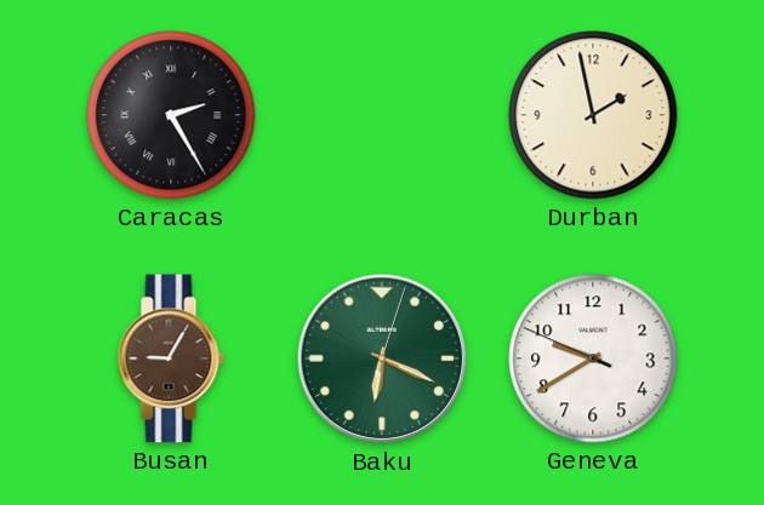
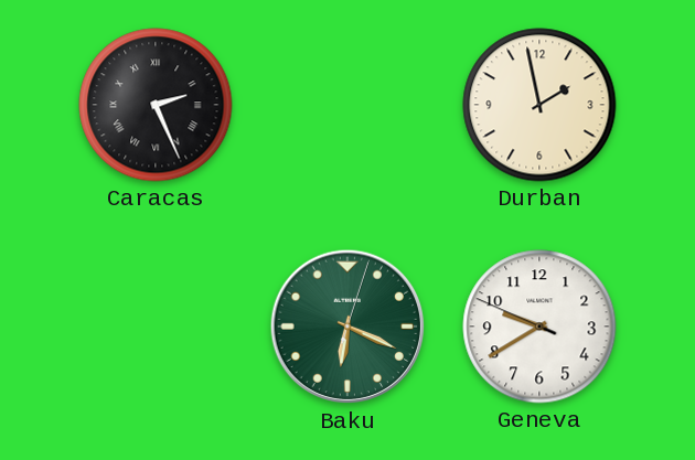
Caracas: 2:25 -> 2:26 (156, 105)
Busan: 9:05 -> none (171, 358)
